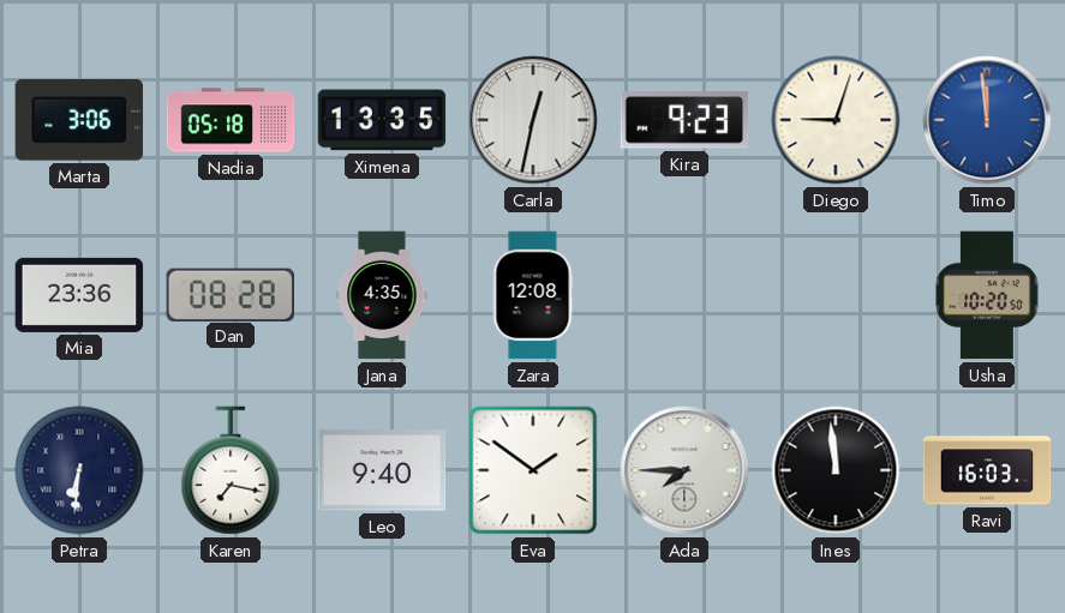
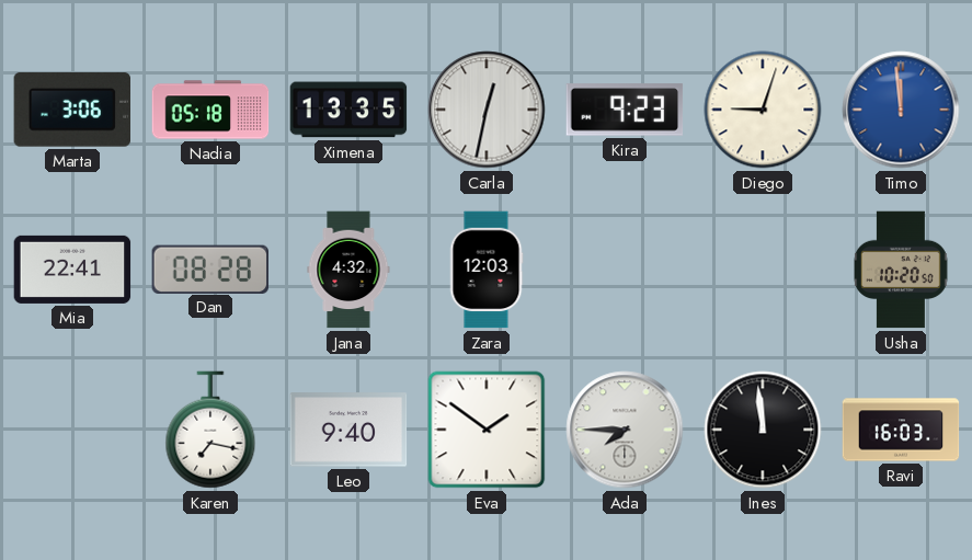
Mia: 23:36 -> 22:41 (72, 270)
Jana: 4:35 -> 4:32 (348, 270)
Zara: 12:08 -> 12:03 (487, 270)
Petra: 6:31 -> none (79, 470)
